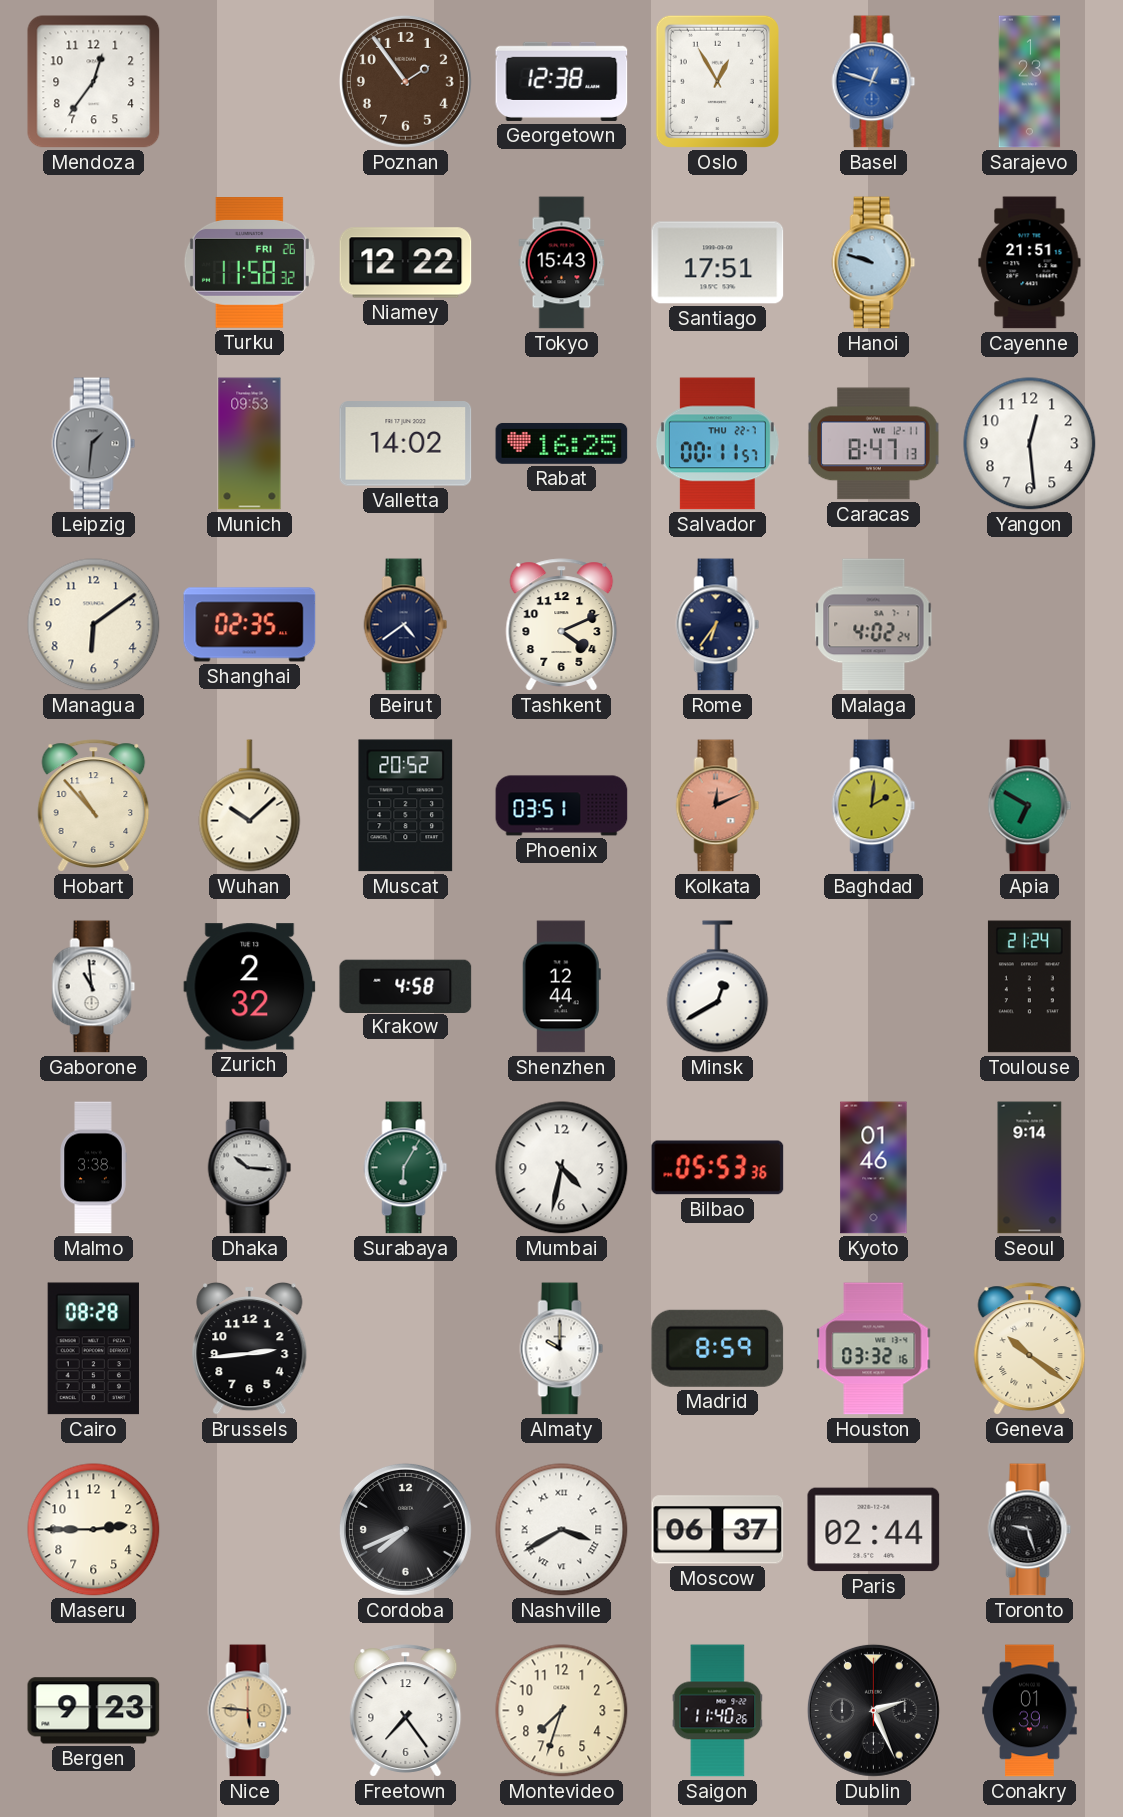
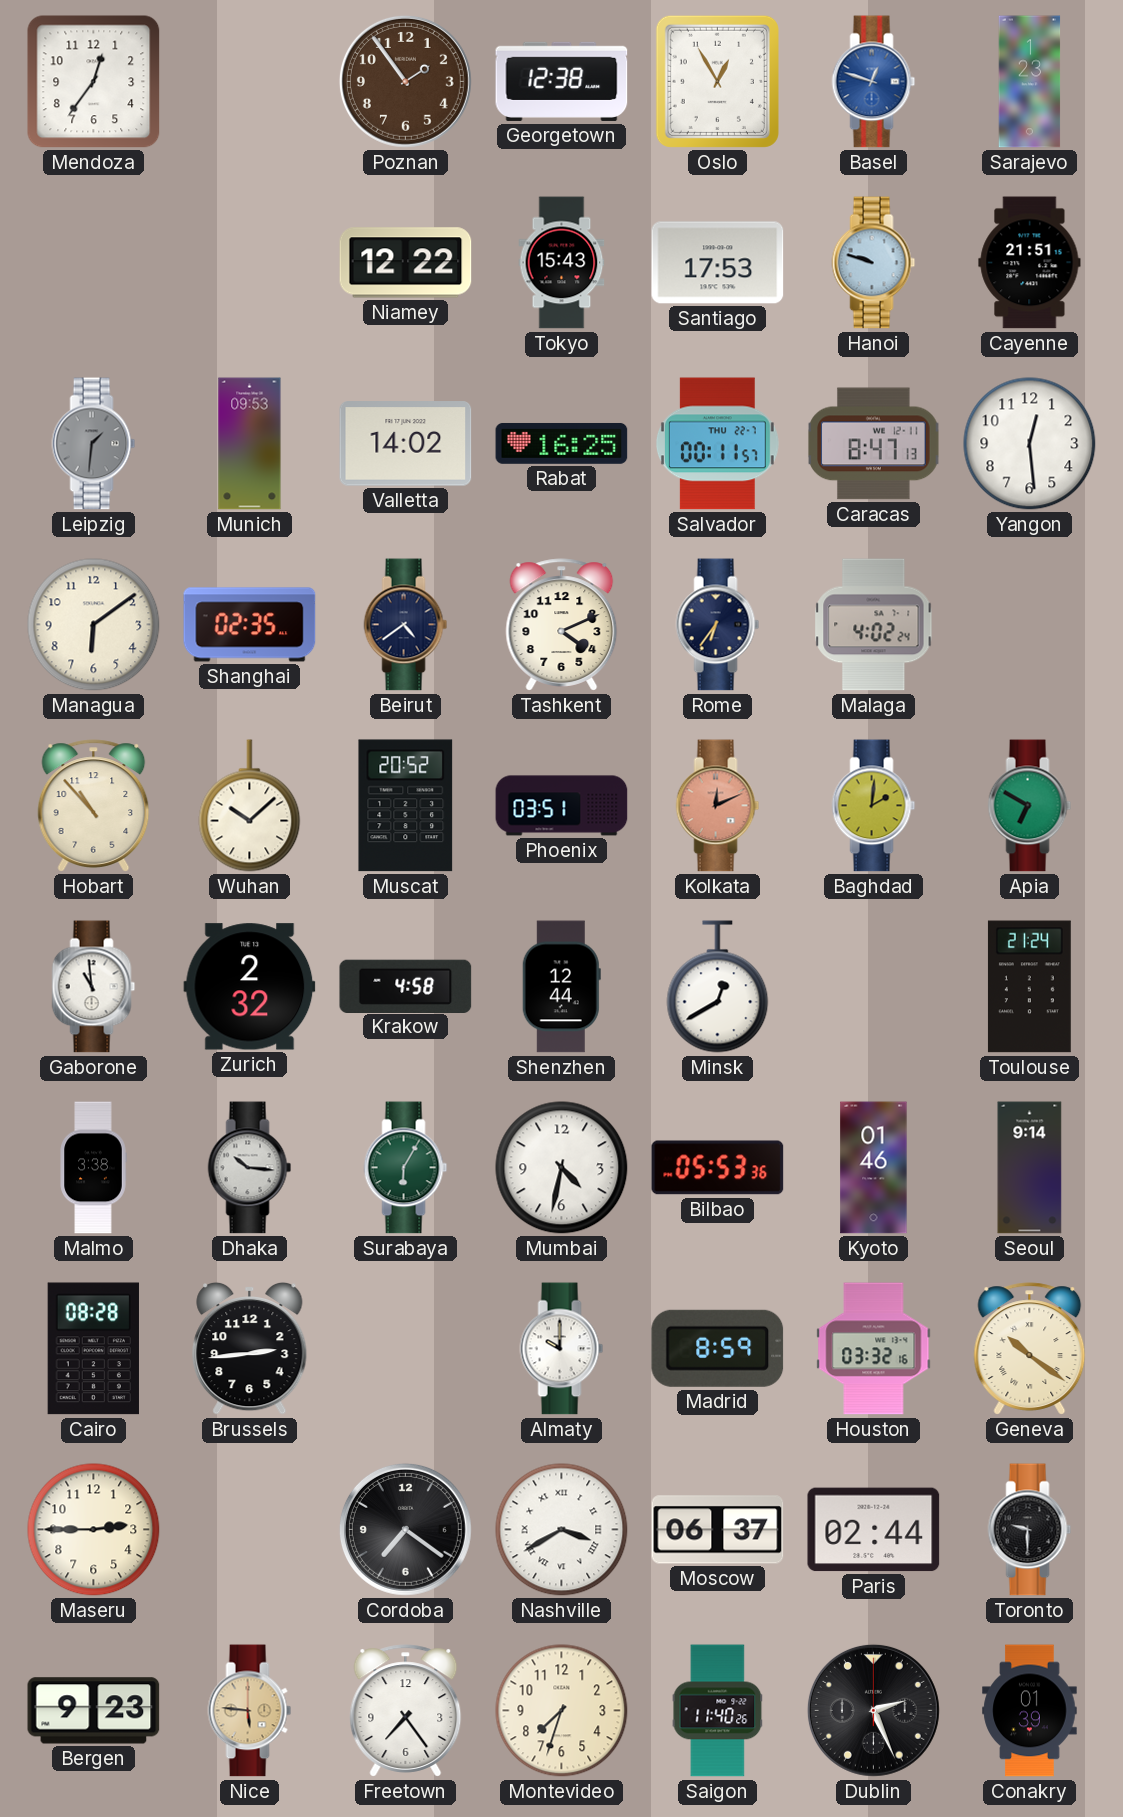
Turku: 11:58 -> none (249, 263)
Santiago: 17:51 -> 17:53 (718, 263)
Cordoba: 7:41 -> 7:21 (405, 1529)
Toronto: 9:27 -> 9:30 (1030, 1530)
